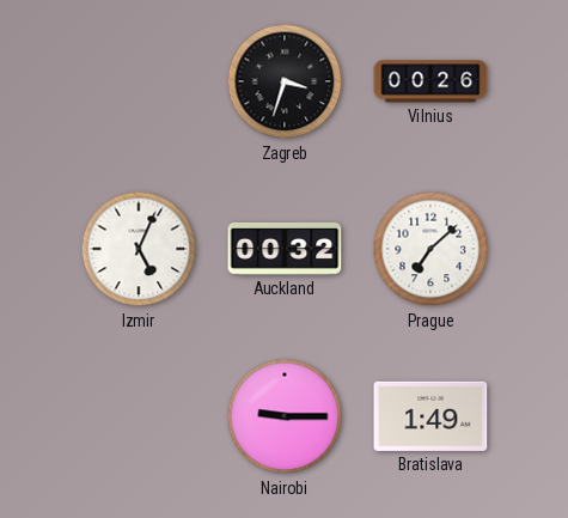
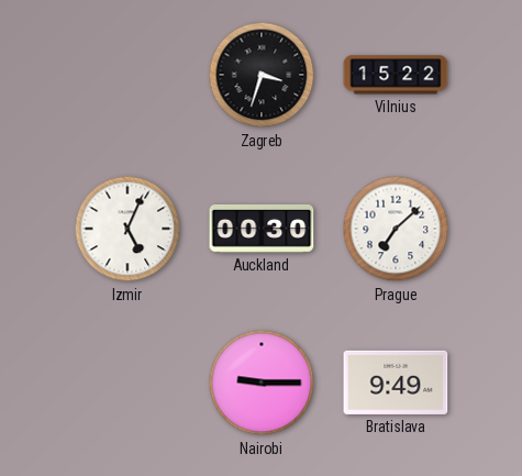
Vilnius: 00:26 -> 15:22 (396, 75)
Auckland: 00:32 -> 00:30 (262, 229)
Bratislava: 1:49 -> 9:49 (396, 383)
